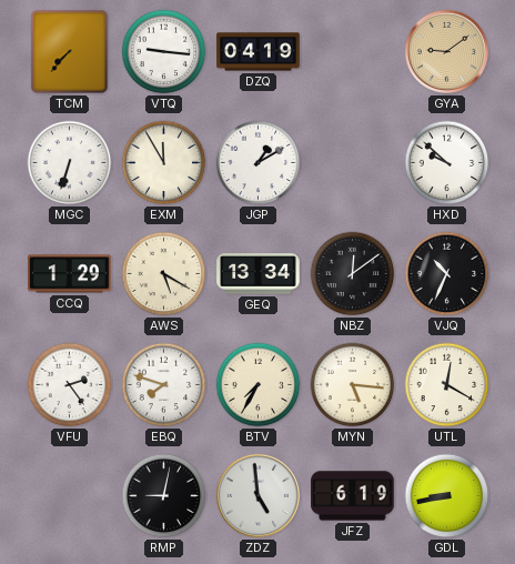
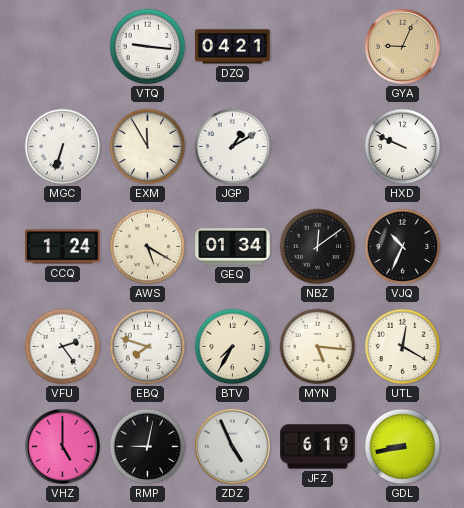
TCM: 7:37 -> none (70, 52)
DZQ: 04:19 -> 04:21 (233, 47)
GYA: 9:09 -> 9:04 (402, 46)
HXD: 9:52 -> 9:49 (403, 147)
CCQ: 1:29 -> 1:24 (63, 247)
GEQ: 13:34 -> 01:34 (233, 247)
VHZ: none -> 5:00 (62, 446)
ZDZ: 4:59 -> 4:56 (232, 446)
